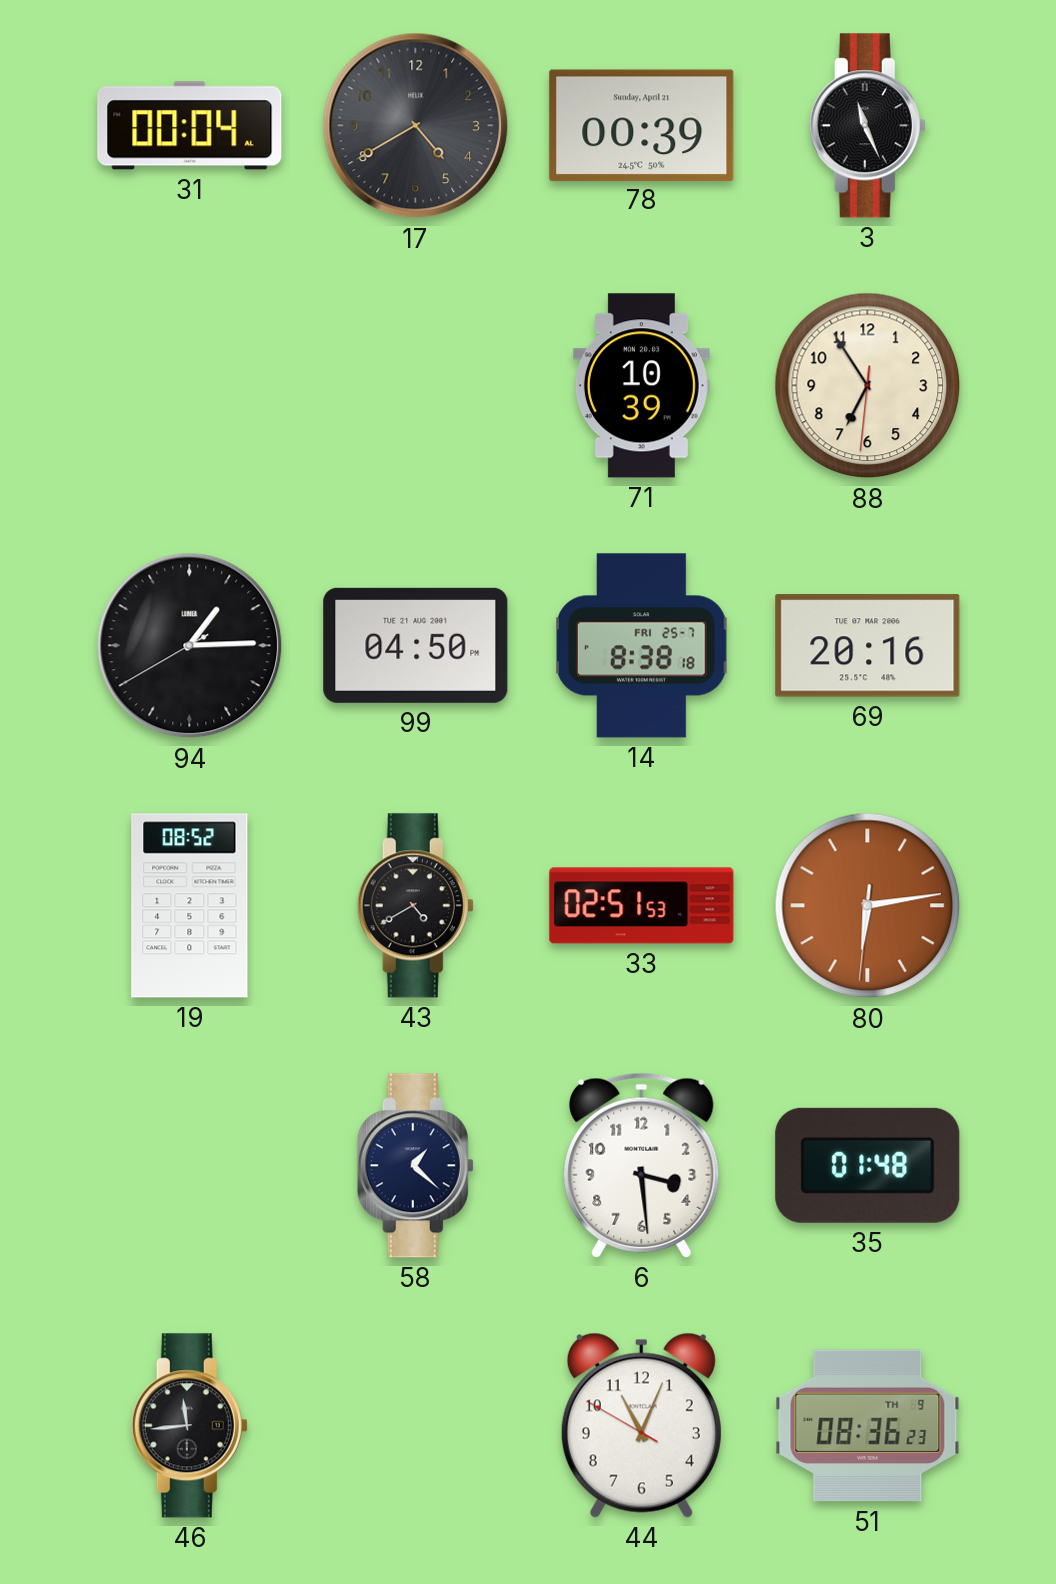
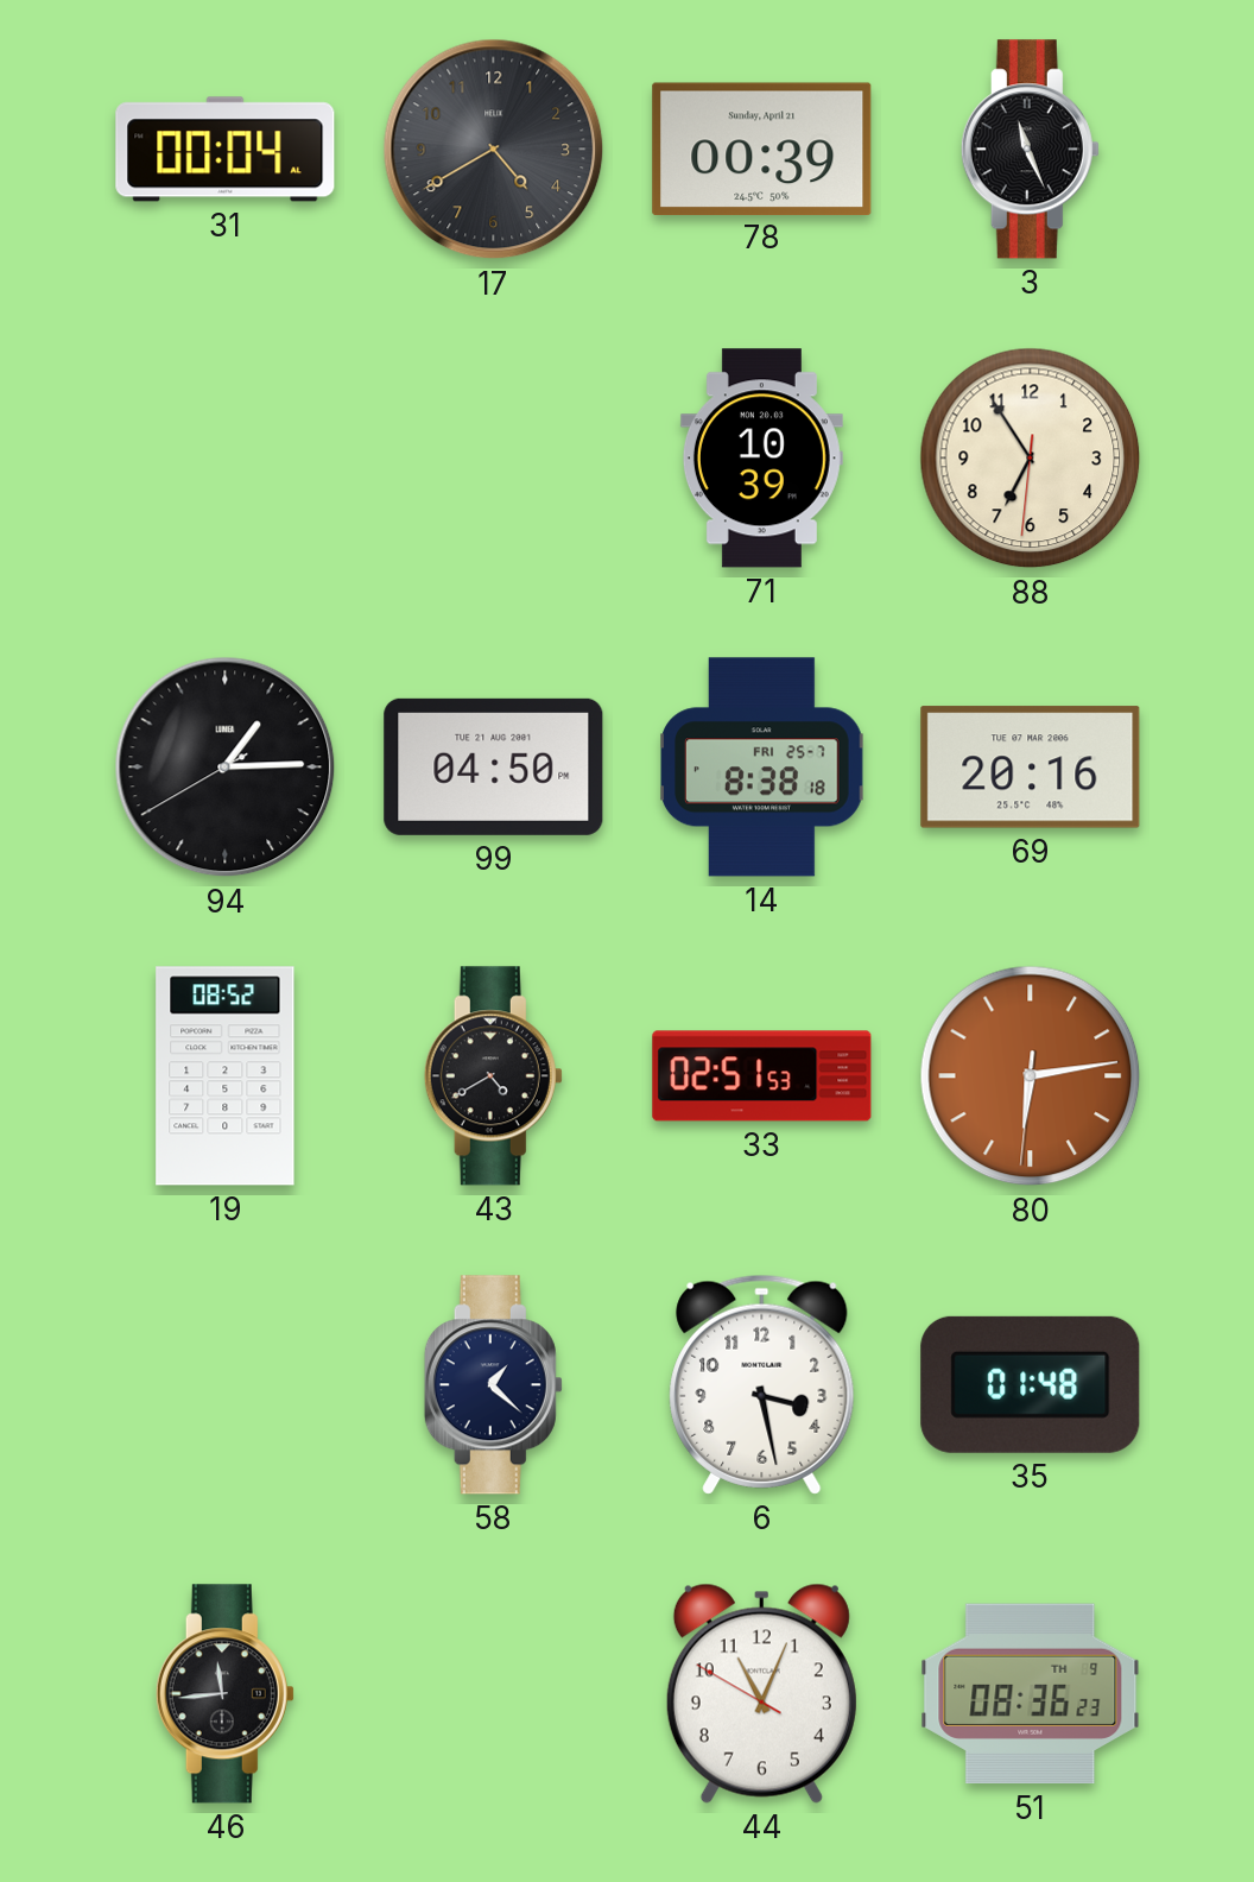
6: 3:29 -> 3:28 (762, 1384)
